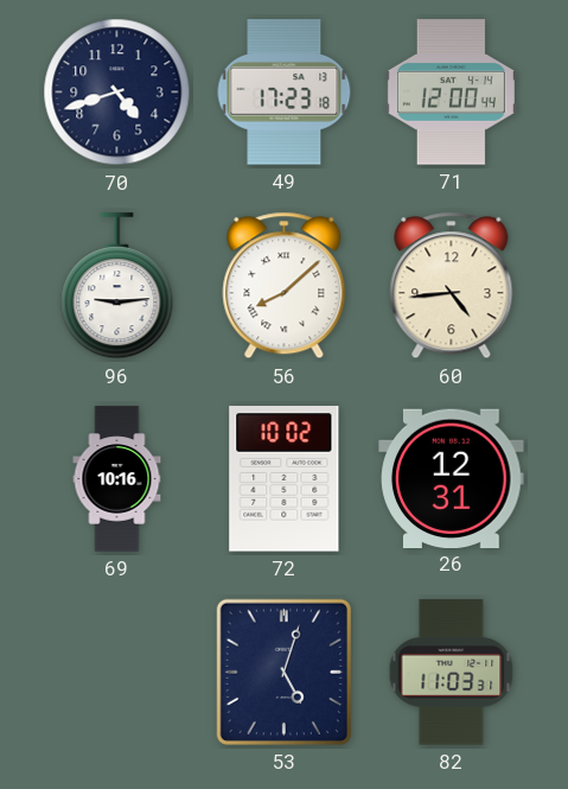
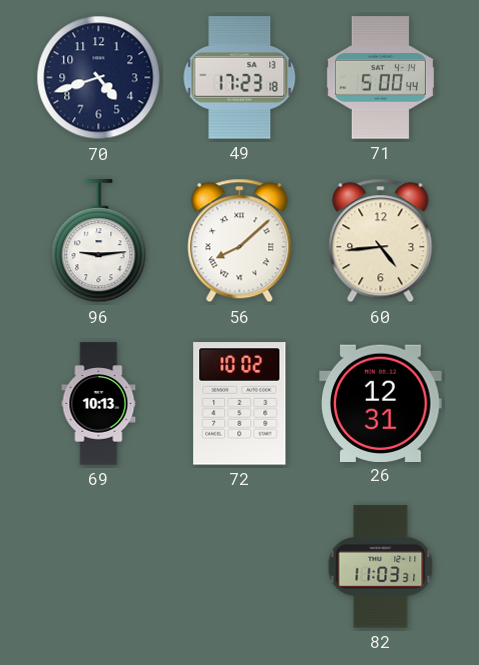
71: 12:00 -> 5:00 (380, 78)
69: 10:16 -> 10:13 (99, 404)
53: 5:03 -> none (283, 672)
